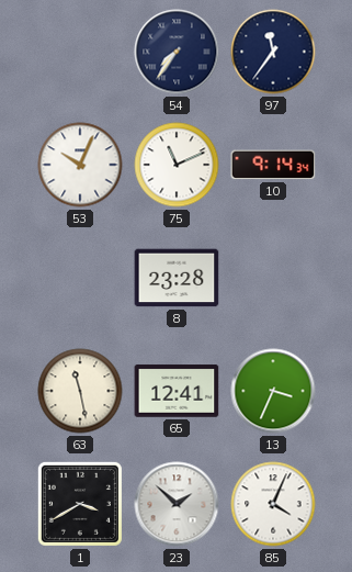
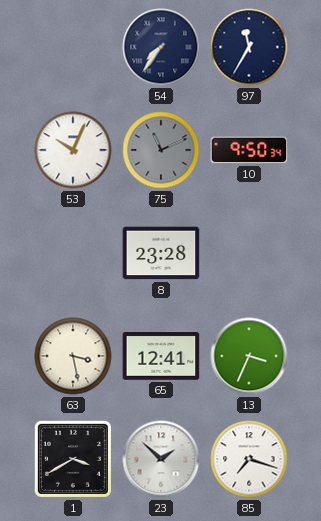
97: 11:36 -> 11:35 (249, 47)
75 dial: white -> grey (161, 150)
10: 9:14 -> 9:50 (249, 150)
63: 11:28 -> 3:28 (73, 356)
85: 4:04 -> 7:18 (249, 459)
